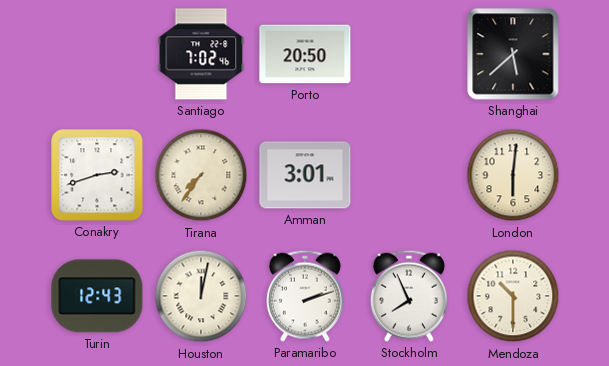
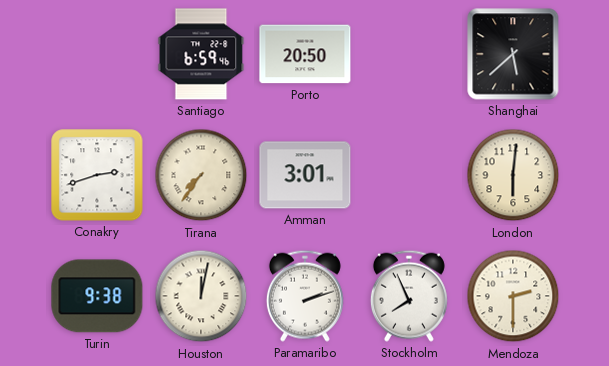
Santiago: 7:02 -> 6:59 (201, 54)
Turin: 12:43 -> 9:38 (97, 296)
Mendoza: 10:30 -> 2:30 (513, 296)
